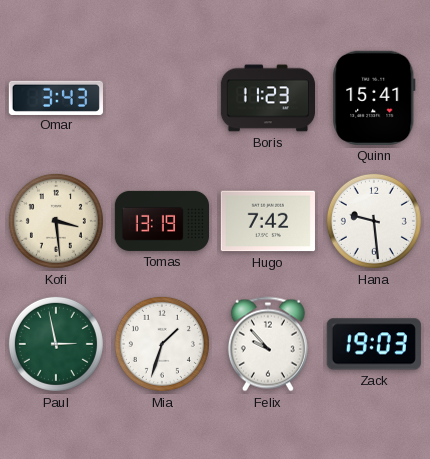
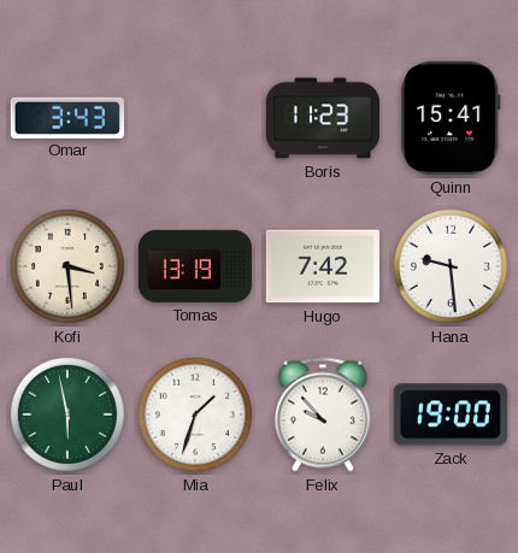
Paul: 2:58 -> 5:58 (67, 414)
Zack: 19:03 -> 19:00 (451, 414)
